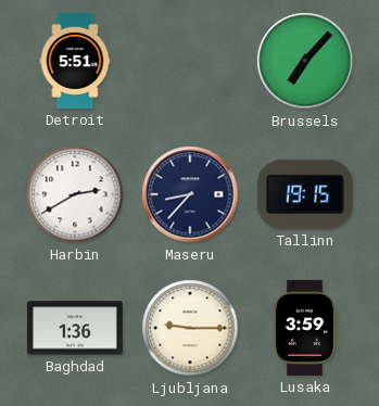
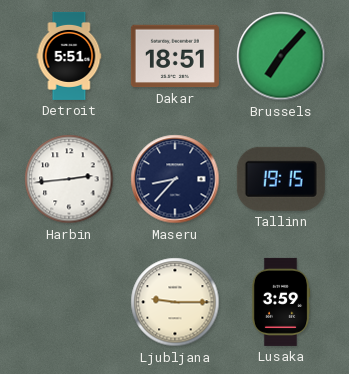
Dakar: none -> 18:51 (175, 56)
Harbin: 2:40 -> 2:44 (69, 179)
Baghdad: 1:36 -> none (75, 328)
